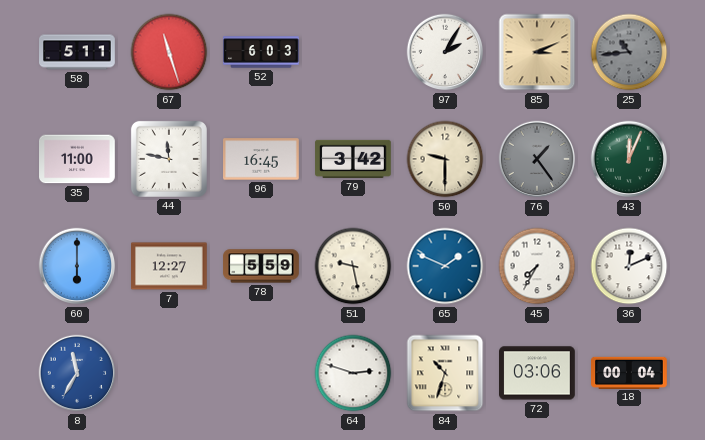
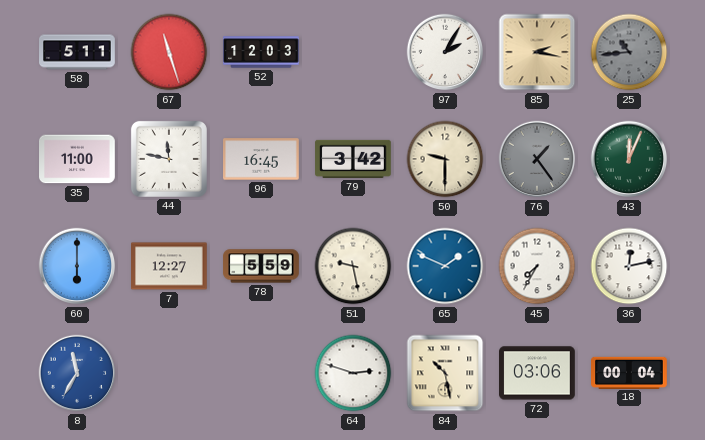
52: 6:03 -> 12:03 (261, 52)
85: 3:11 -> 2:17 (537, 52)
36: 12:11 -> 12:13 (629, 266)
84: 10:33 -> 10:28 (445, 373)
